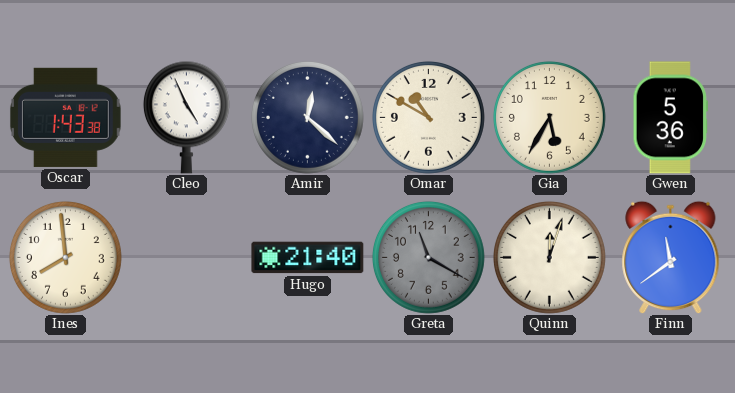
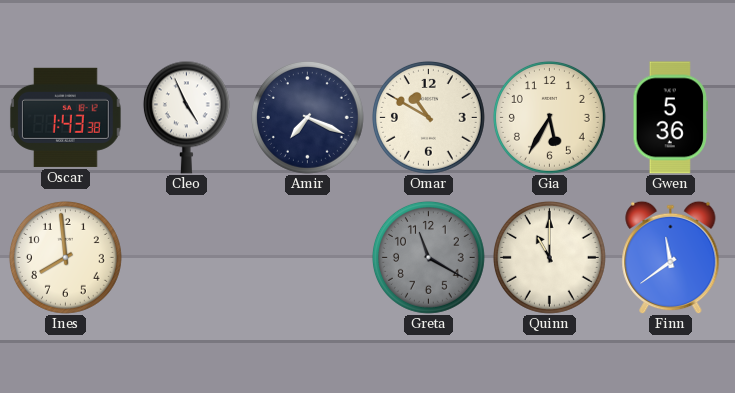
Amir: 12:22 -> 7:19 (307, 117)
Hugo: 21:40 -> none (308, 258)
Quinn: 12:03 -> 11:00 (549, 257)
